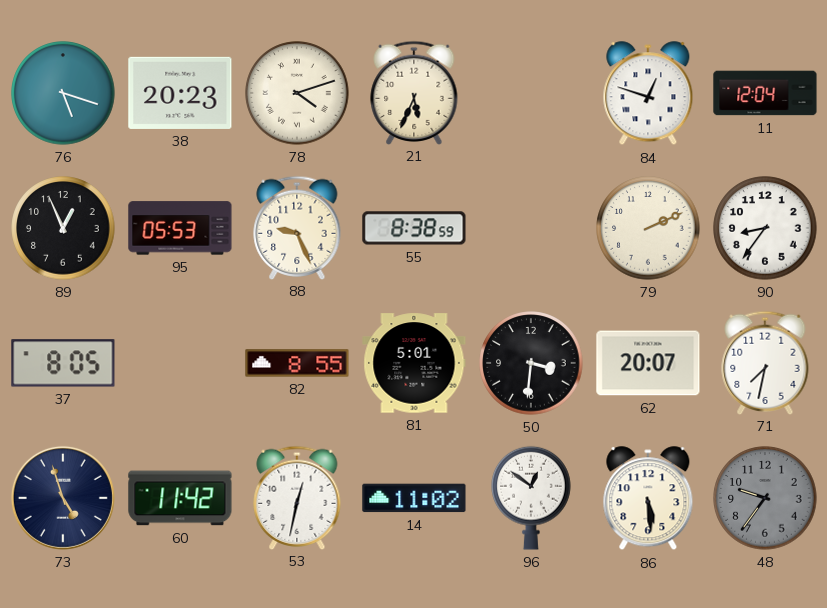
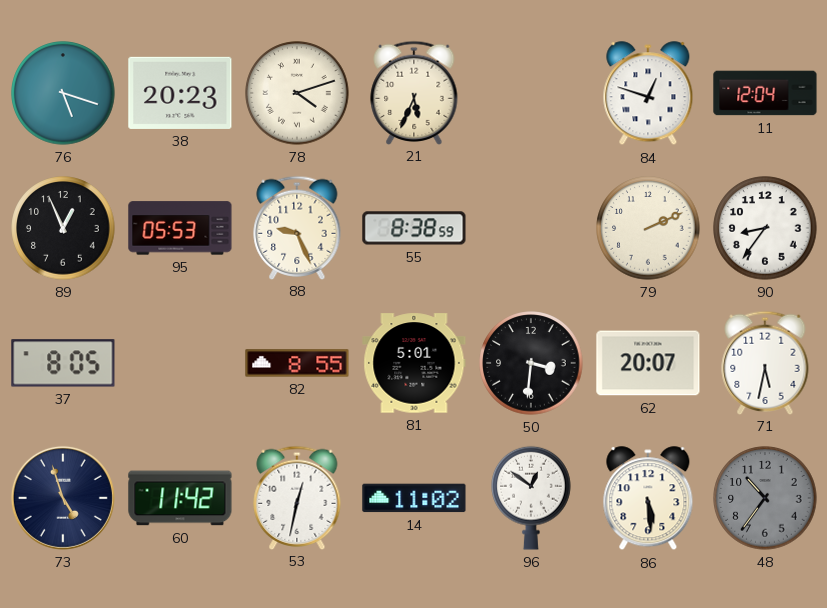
71: 7:32 -> 5:32 (765, 362)
48: 9:36 -> 10:36 (765, 498)
